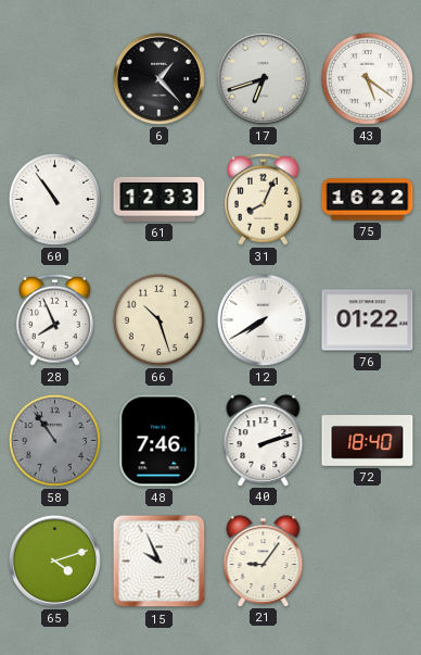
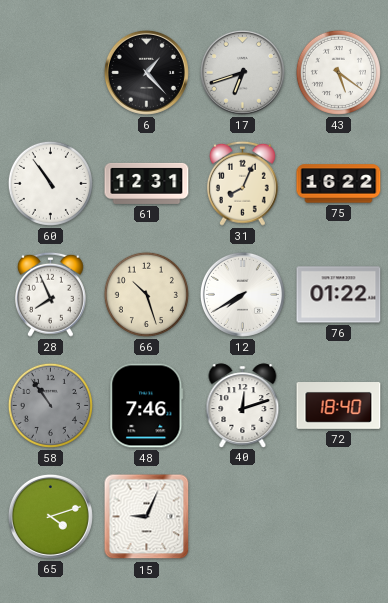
61: 12:33 -> 12:31 (147, 183)
40: 2:12 -> 12:12 (243, 405)
15: 9:56 -> 9:04 (147, 517)
21: 9:06 -> none (264, 560)
